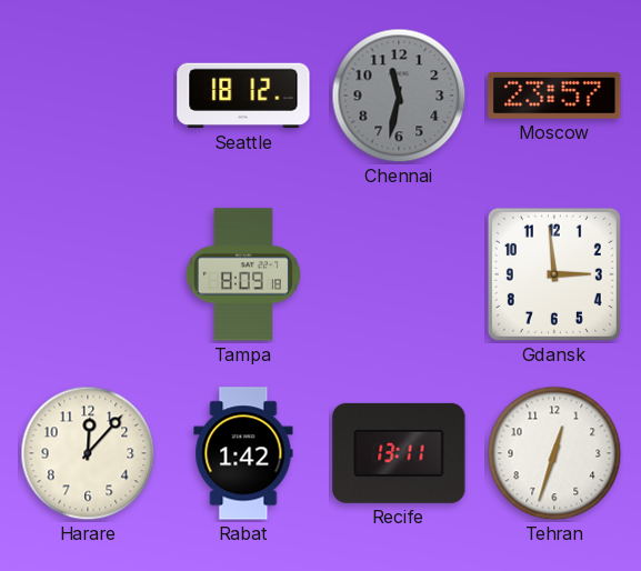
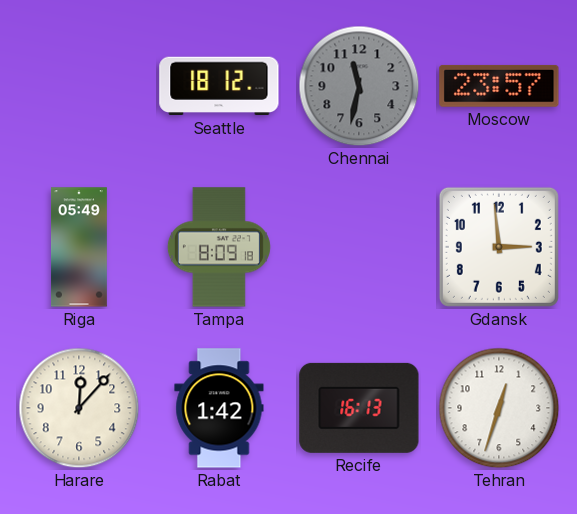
Riga: none -> 05:49 (80, 247)
Recife: 13:11 -> 16:13 (359, 408)
